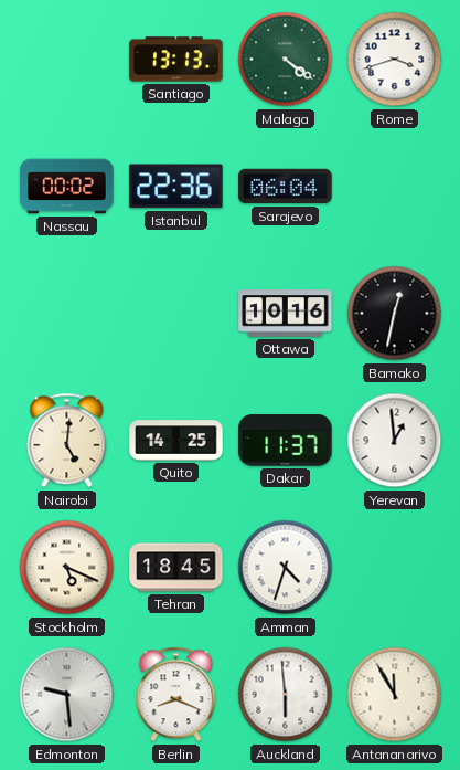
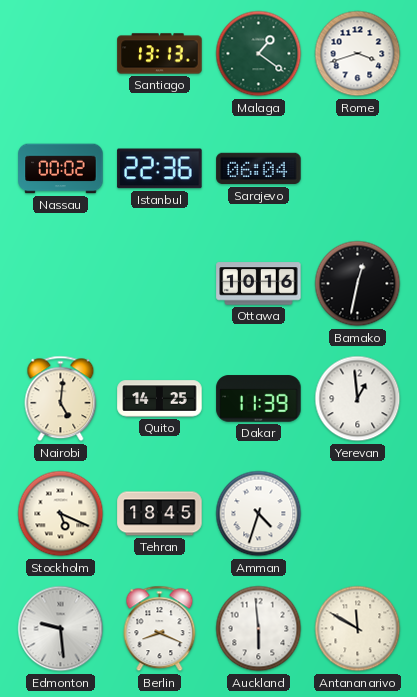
Malaga: 4:21 -> 1:21 (259, 54)
Dakar: 11:37 -> 11:39 (259, 399)
Antananarivo: 11:55 -> 11:50 (358, 629)
